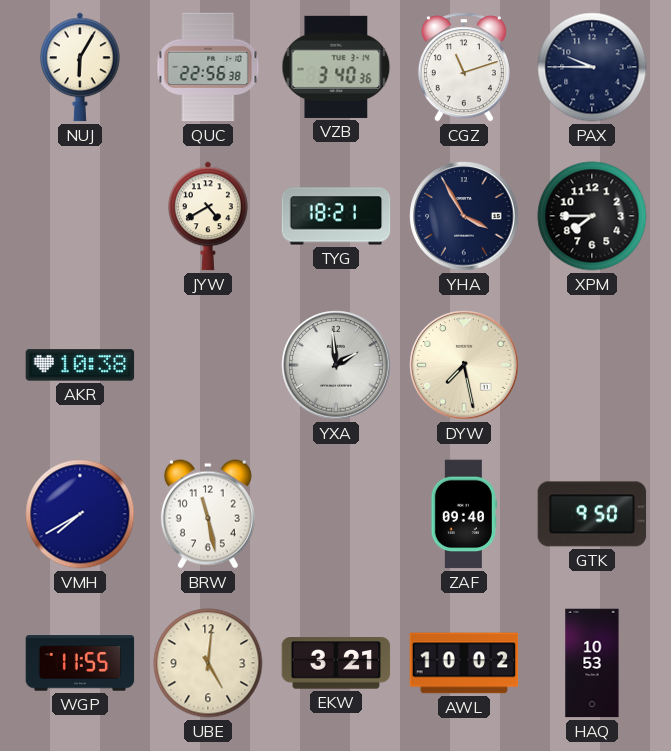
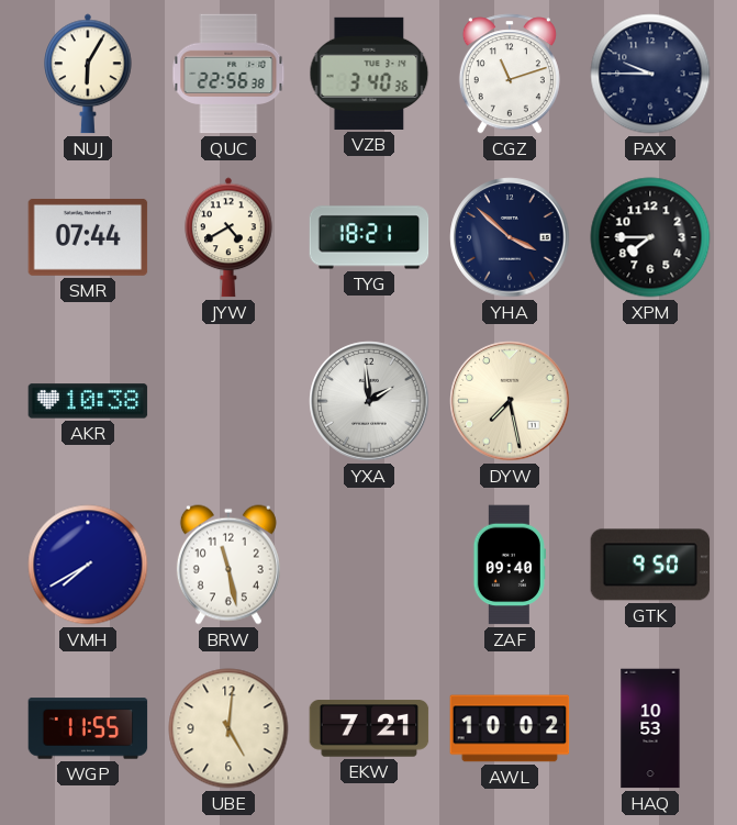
SMR: none -> 07:44 (88, 237)
YHA: 3:55 -> 3:52 (510, 237)
EKW: 3:21 -> 7:21 (369, 728)
